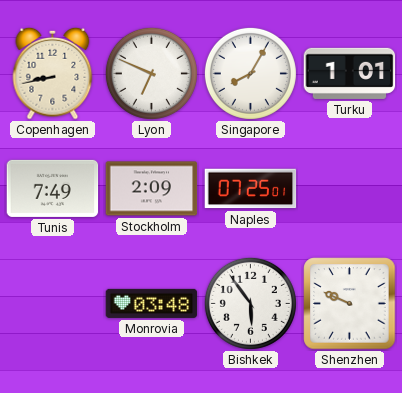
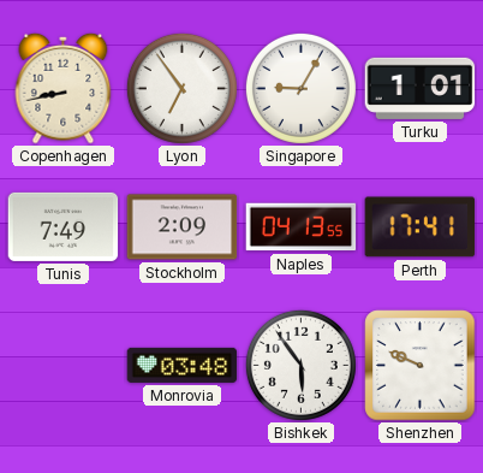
Lyon: 6:49 -> 6:54 (181, 88)
Singapore: 8:05 -> 9:05 (300, 88)
Naples: 07:25 -> 04:13 (302, 227)
Perth: none -> 17:41 (421, 227)
